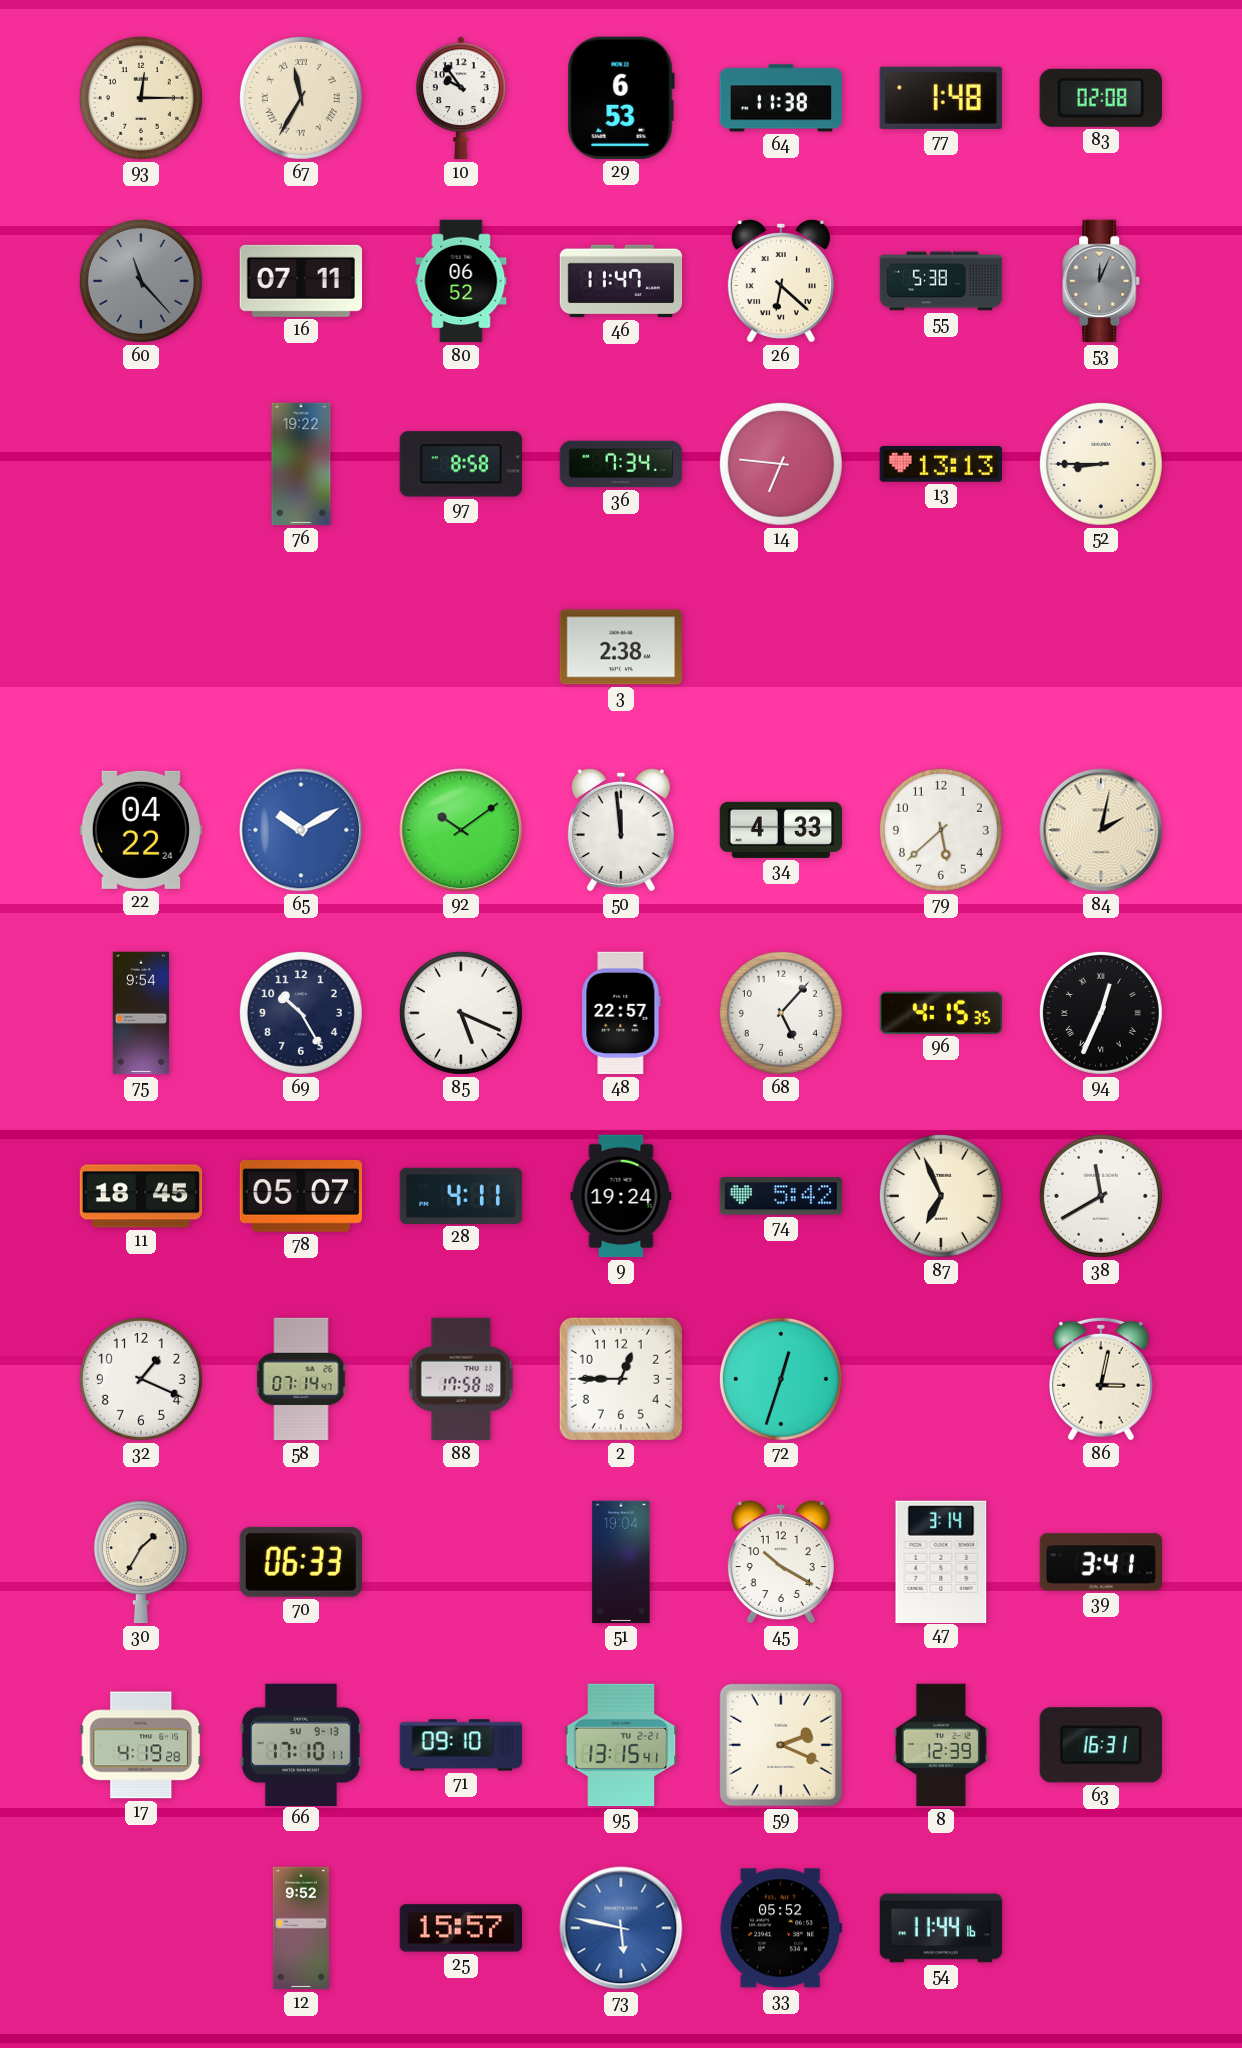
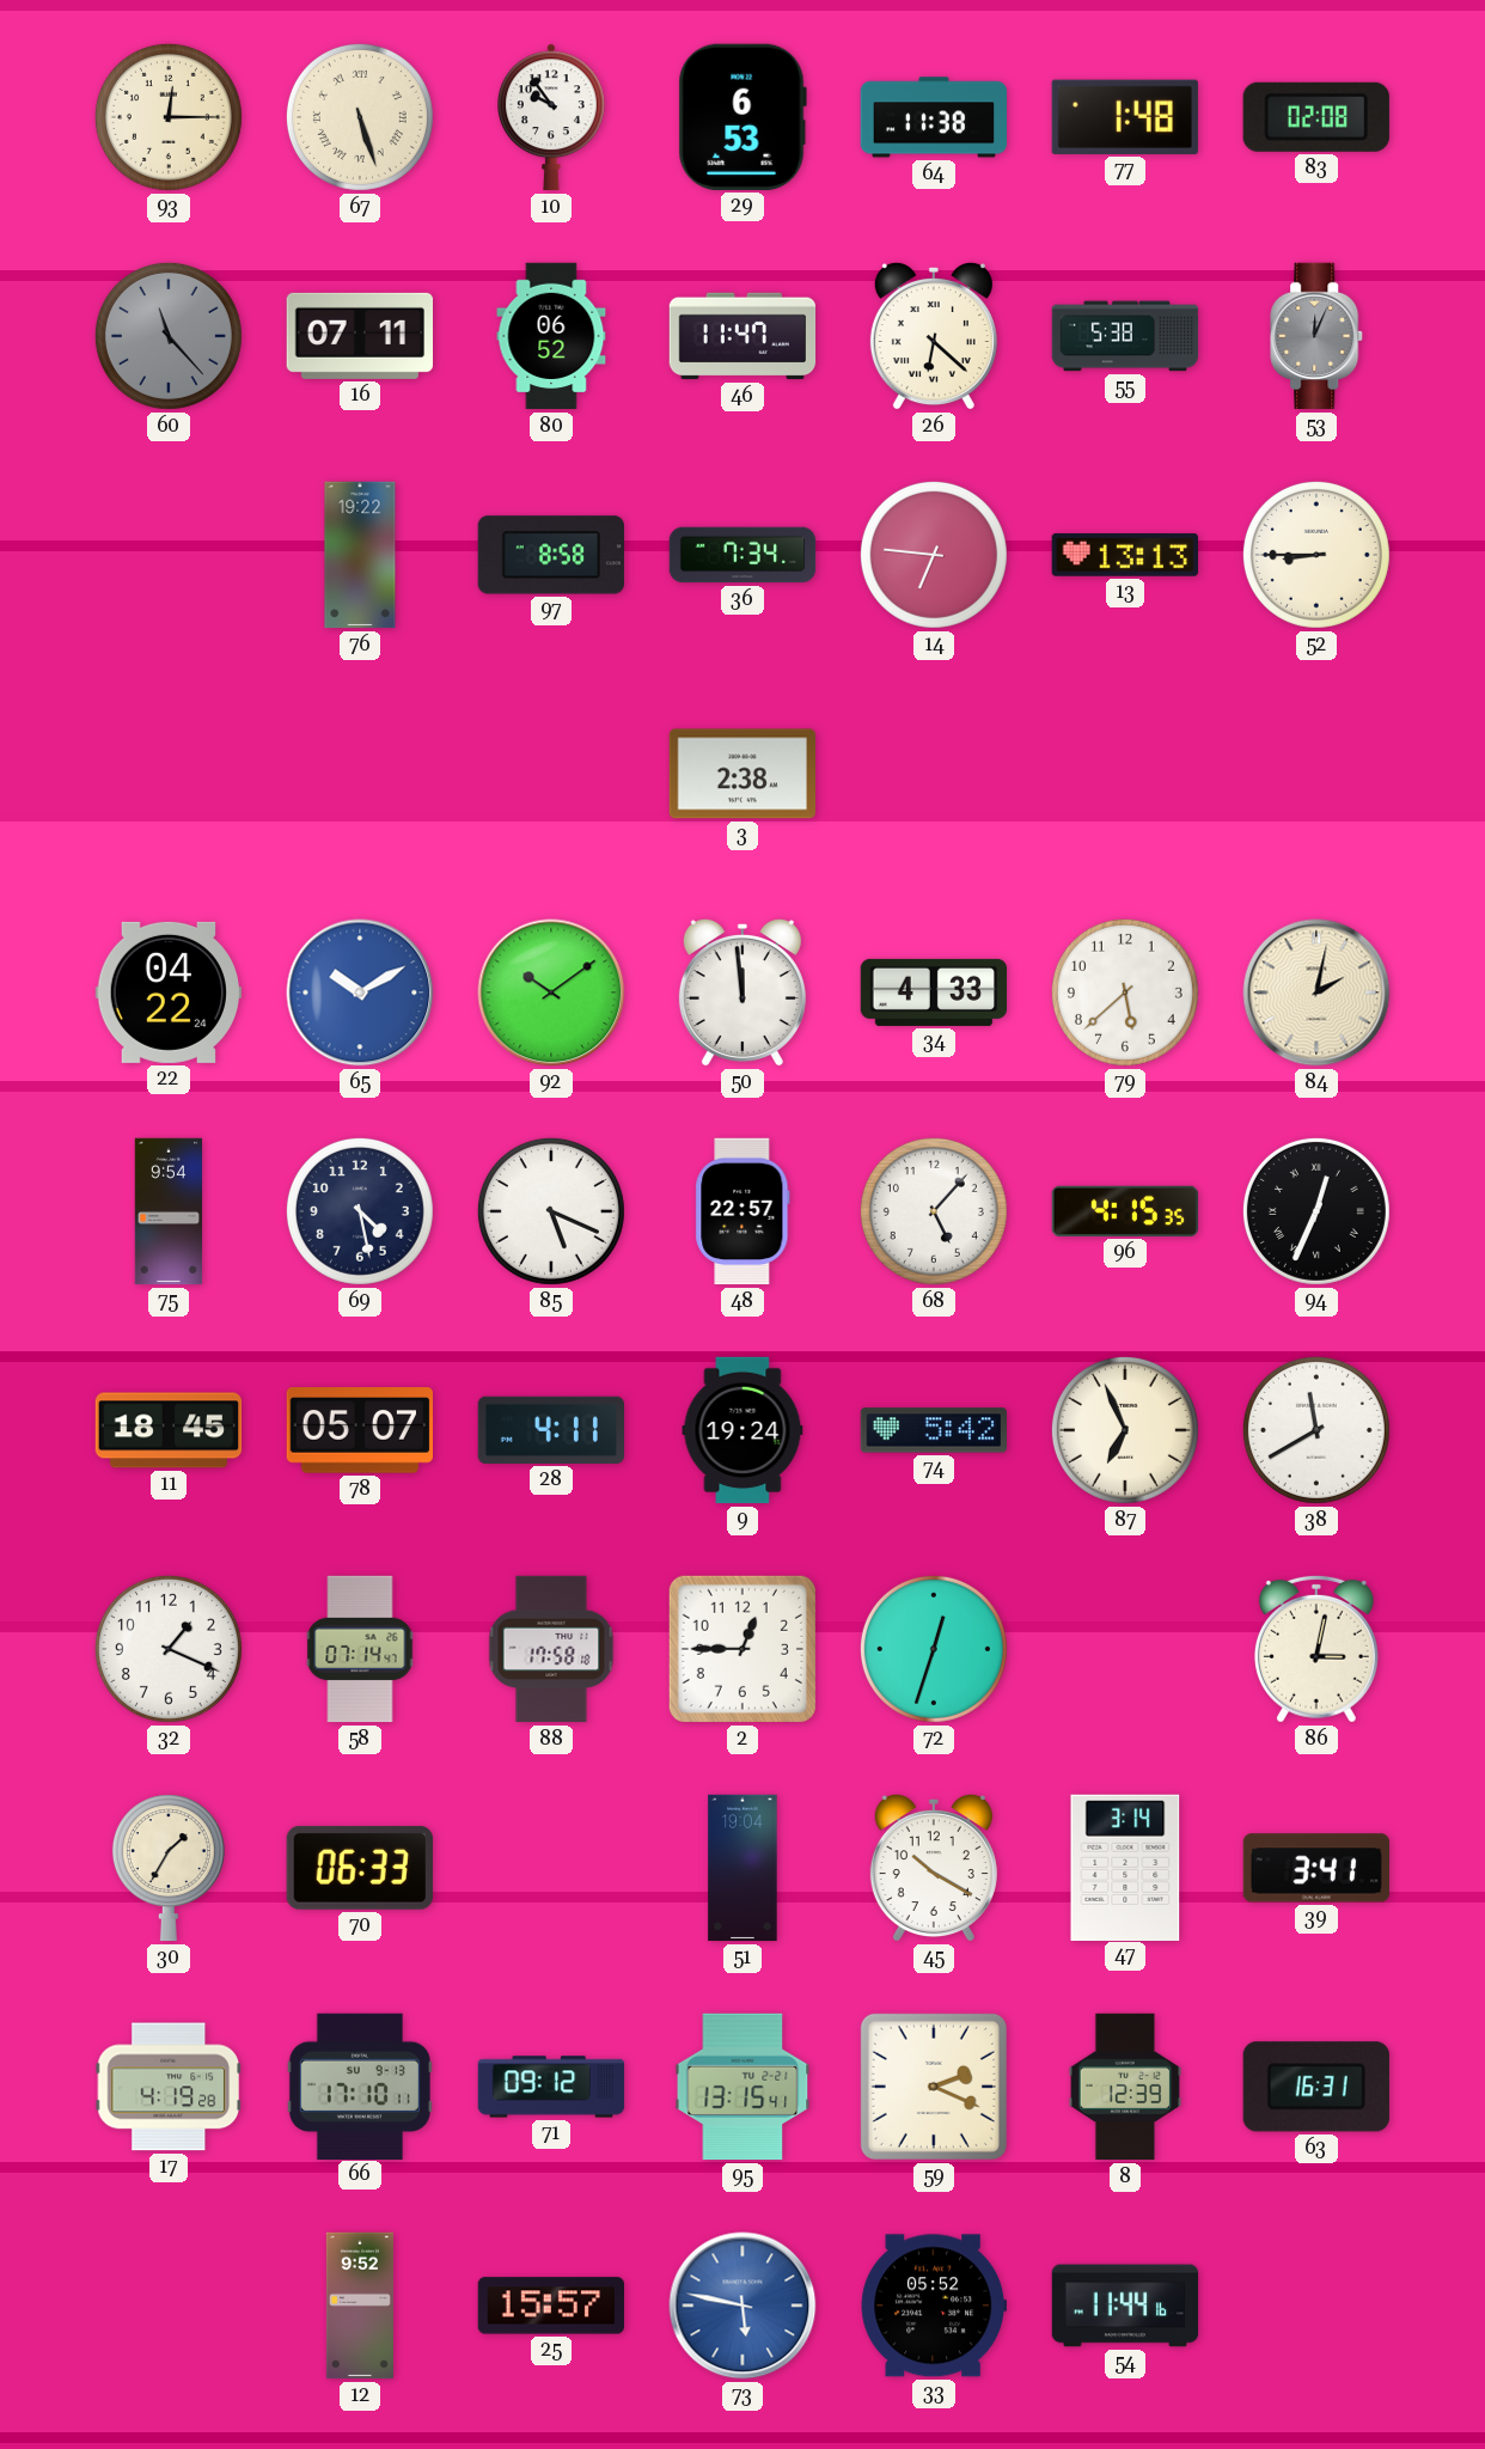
67: 11:35 -> 5:27 (360, 117)
69: 10:25 -> 4:28 (360, 1211)
71: 09:10 -> 09:12 (551, 2087)
